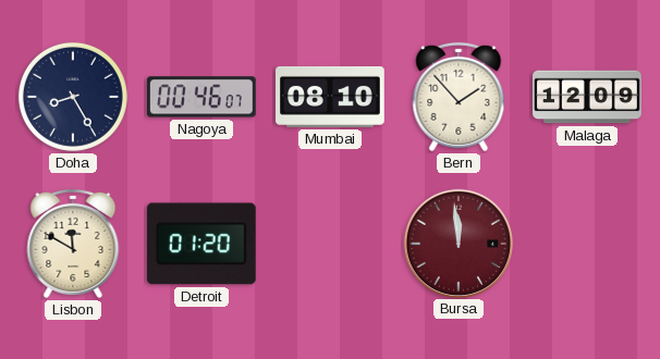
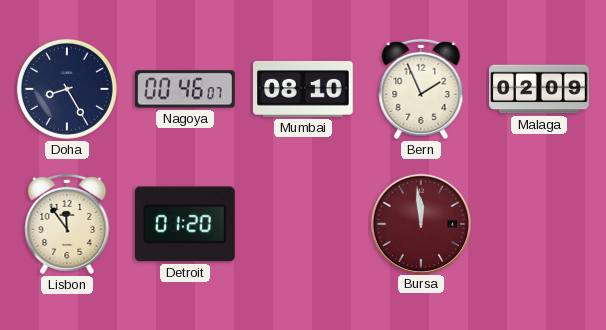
Bern: 1:53 -> 1:56 (421, 89)
Malaga: 12:09 -> 02:09 (539, 89)
Lisbon: 11:50 -> 11:54 (67, 224)
